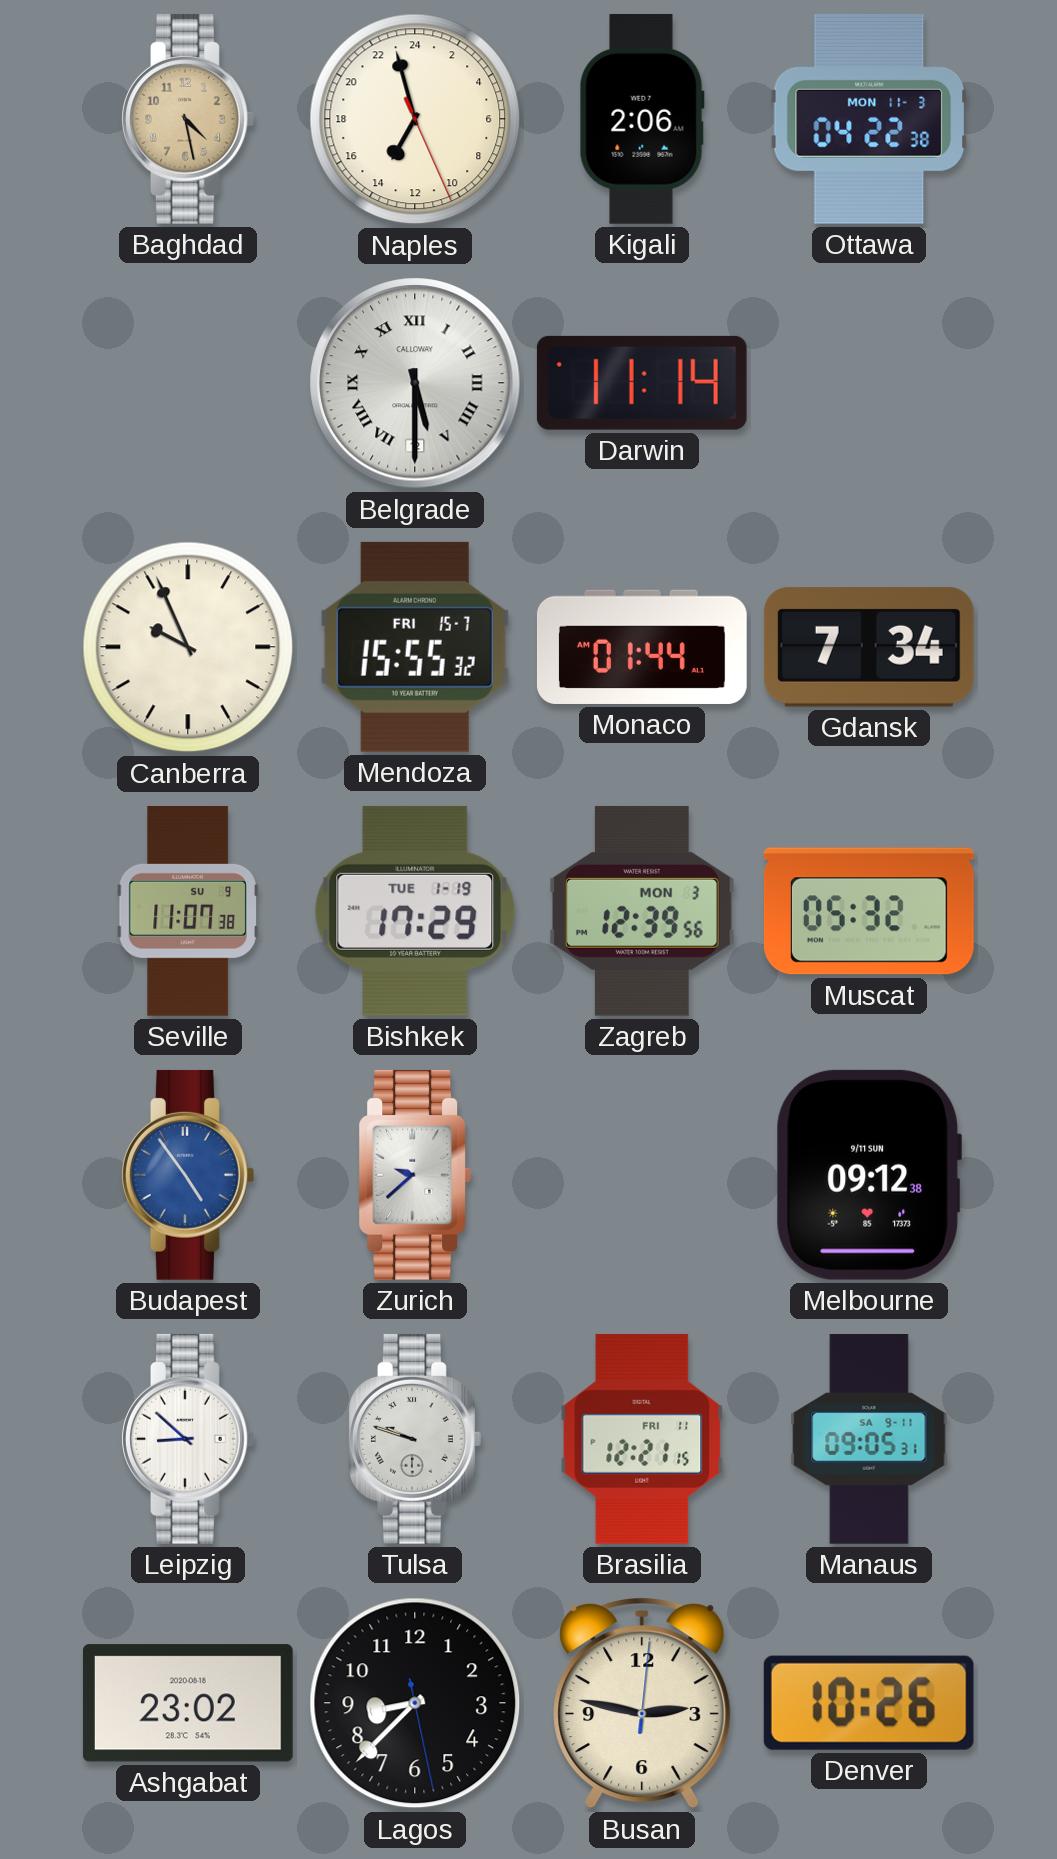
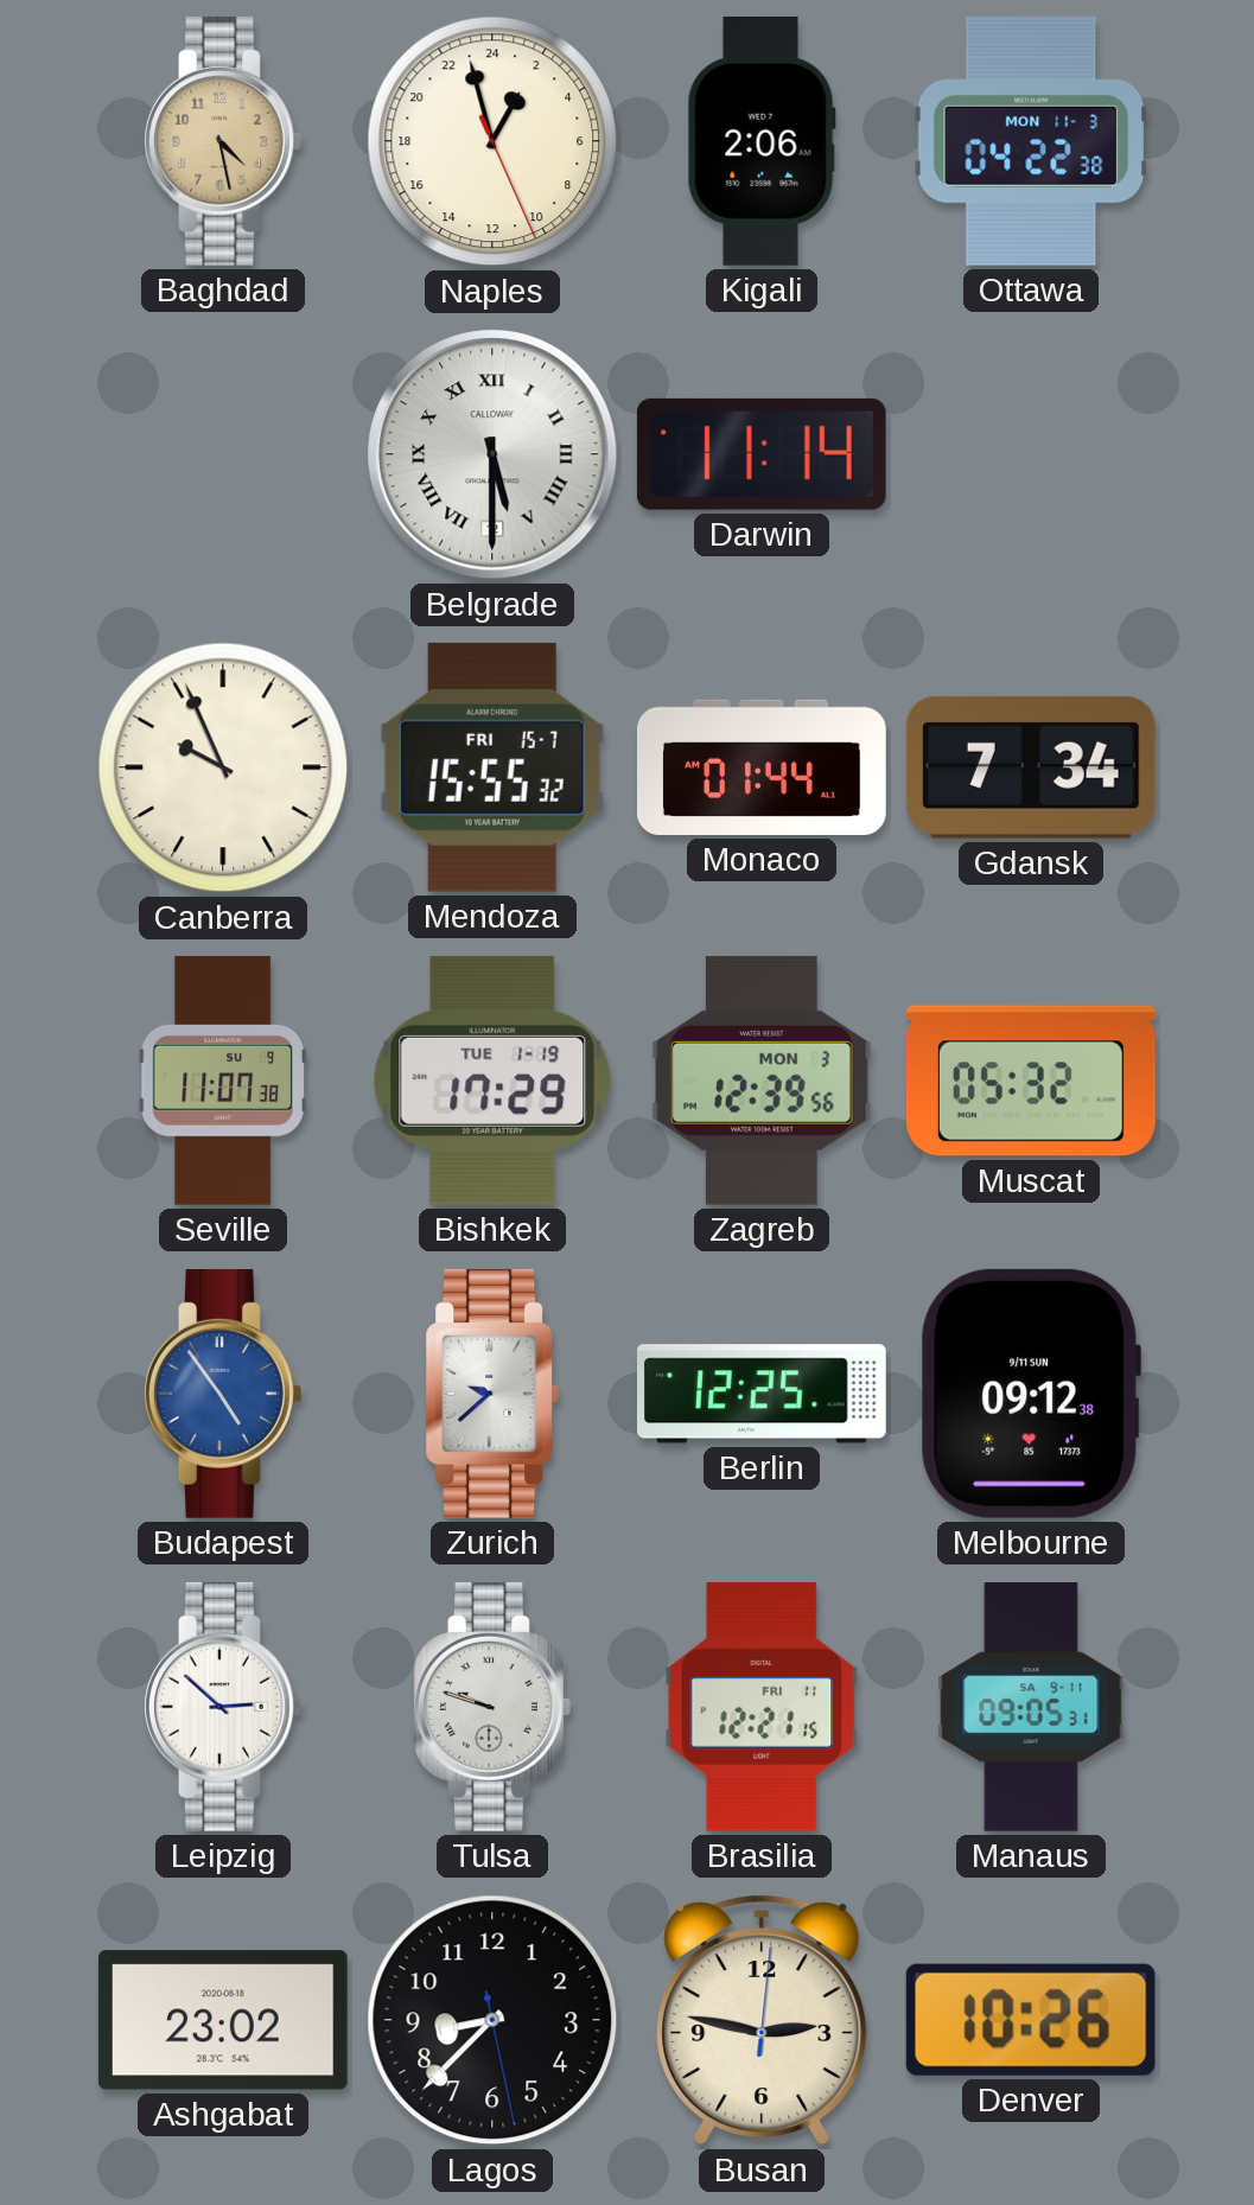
Naples: 13:57 -> 1:57 (492, 141)
Berlin: none -> 12:25 (762, 1394)
Leipzig: 8:52 -> 2:52 (223, 1707)
